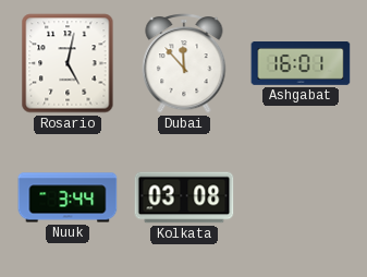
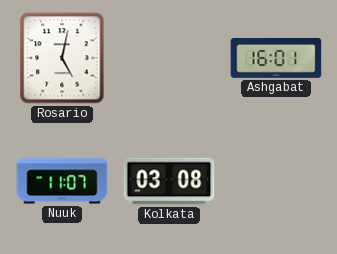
Dubai: 11:53 -> none (184, 64)
Nuuk: 3:44 -> 11:07 (62, 181)
